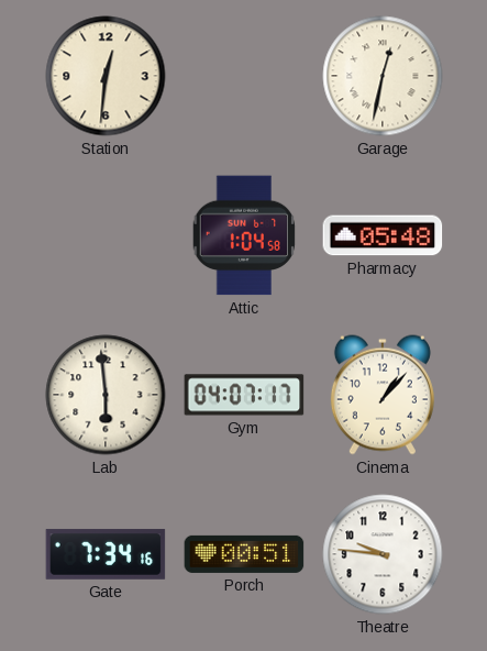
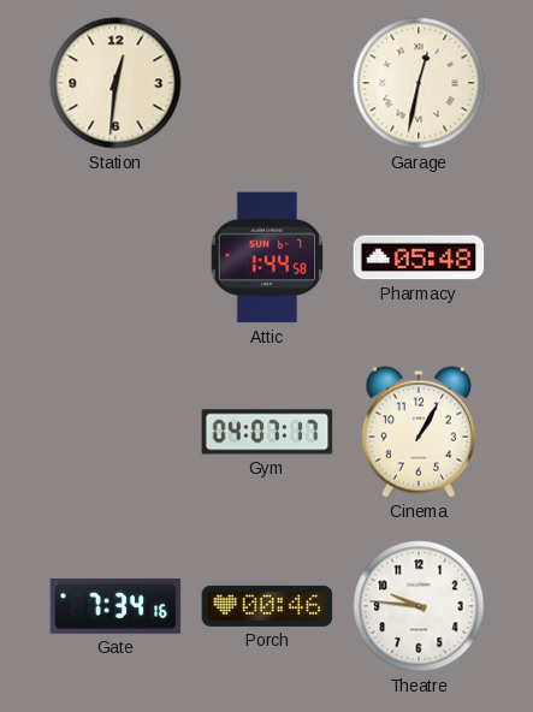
Attic: 1:04 -> 1:44 (267, 257)
Lab: 5:59 -> none (106, 395)
Cinema: 1:07 -> 1:05 (419, 432)
Porch: 00:51 -> 00:46 (267, 606)
